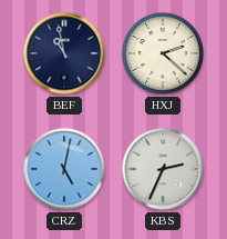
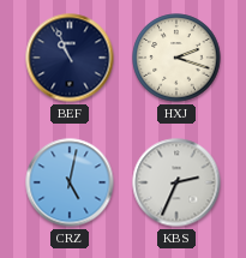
BEF: 10:58 -> 10:56 (70, 58)
HXJ: 2:22 -> 2:18 (176, 58)
